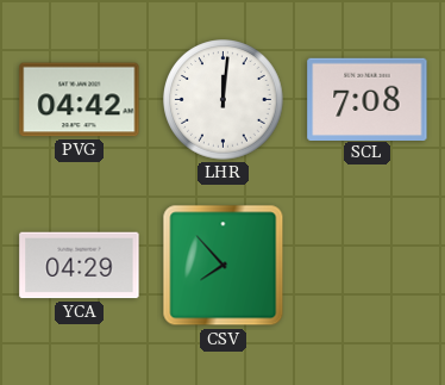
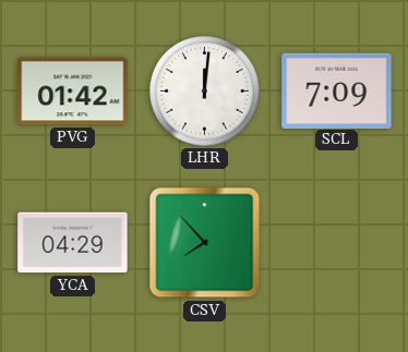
PVG: 04:42 -> 01:42 (73, 92)
SCL: 7:08 -> 7:09 (337, 90)
